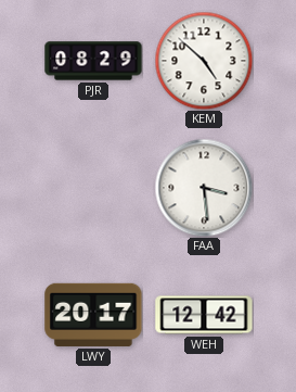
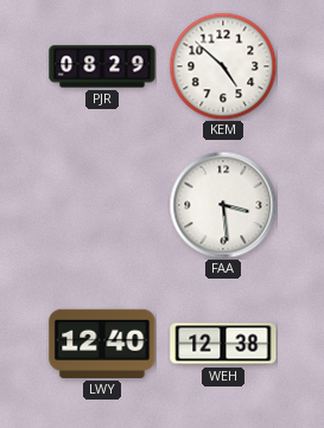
LWY: 20:17 -> 12:40 (102, 344)
WEH: 12:42 -> 12:38 (223, 344)
